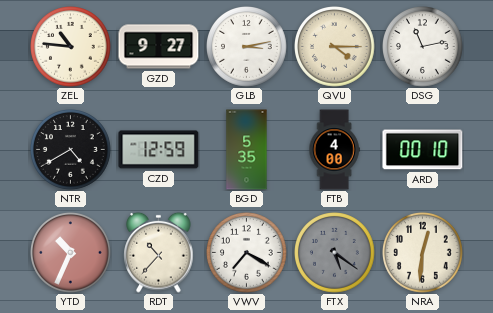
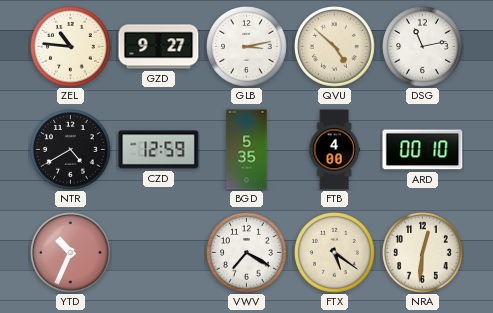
QVU: 4:15 -> 4:52 (335, 47)
RDT: 10:37 -> none (159, 252)
FTX dial: grey -> cream (335, 253)
